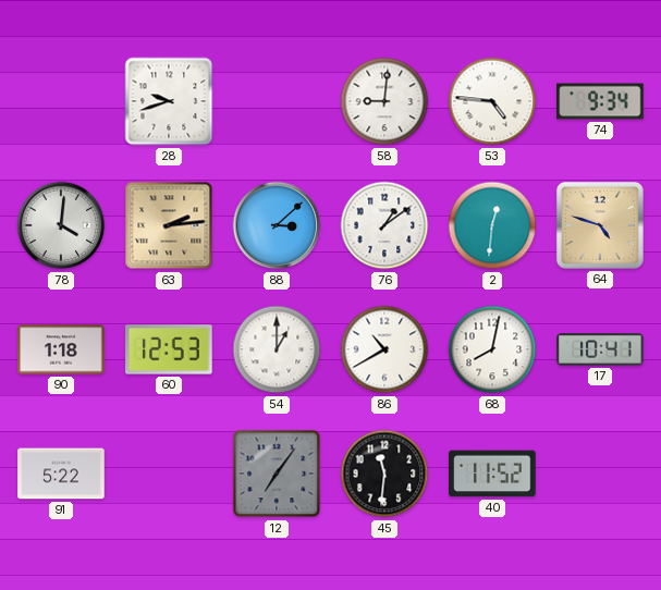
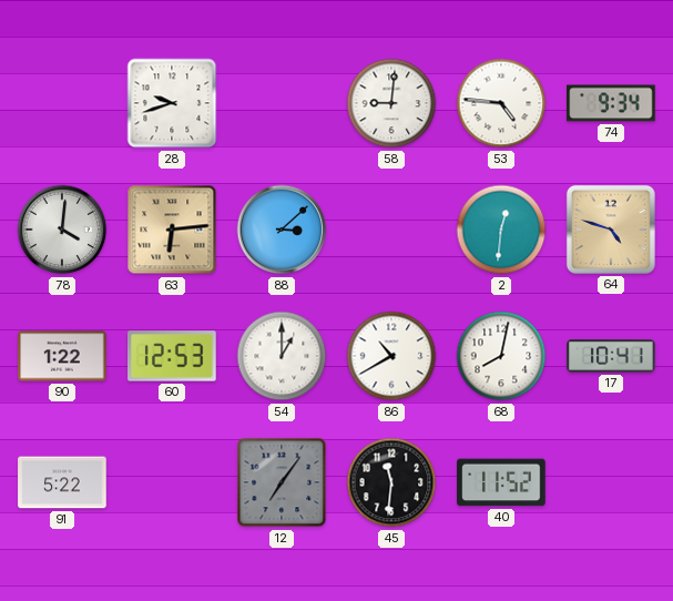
63: 2:14 -> 6:14 (172, 230)
76: 1:09 -> none (384, 225)
90: 1:18 -> 1:22 (62, 356)
